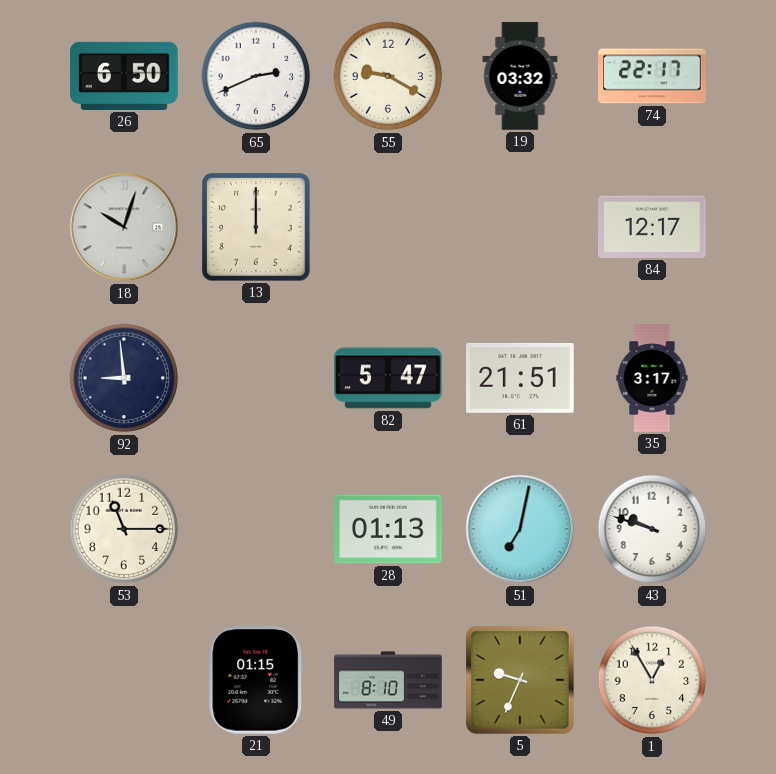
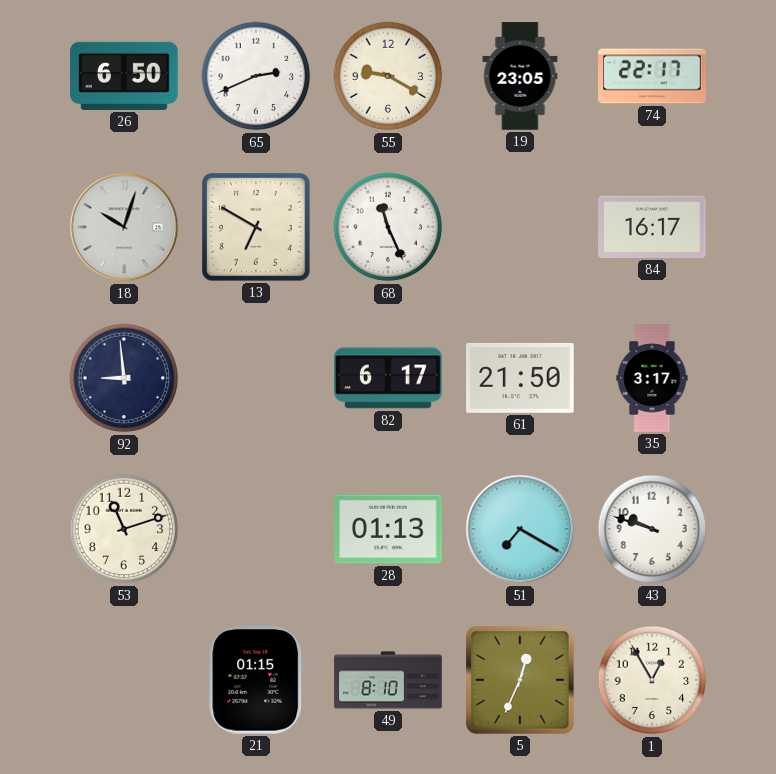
19: 03:32 -> 23:05 (520, 76)
13: 12:00 -> 6:50 (256, 227)
68: none -> 11:26 (388, 227)
84: 12:17 -> 16:17 (652, 227)
82: 5:47 -> 6:17 (388, 378)
61: 21:51 -> 21:50 (520, 378)
53: 11:15 -> 11:12 (124, 529)
51: 7:02 -> 7:20 (520, 529)
5: 9:34 -> 12:34 (520, 680)
